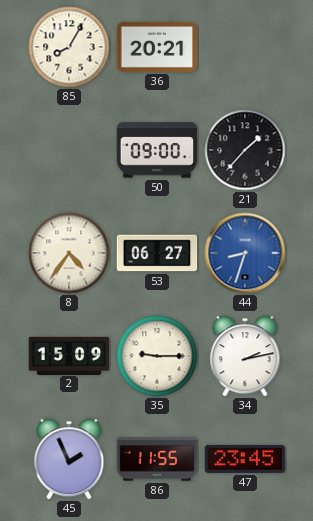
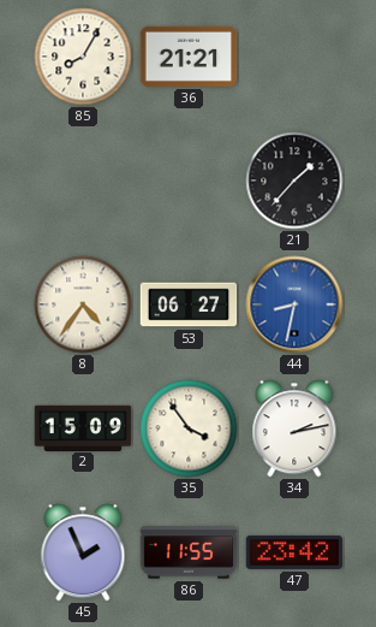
36: 20:21 -> 21:21 (189, 57)
50: 09:00 -> none (157, 150)
44: 8:33 -> 8:32 (294, 304)
35: 9:15 -> 3:54 (189, 428)
47: 23:45 -> 23:42 (294, 552)
